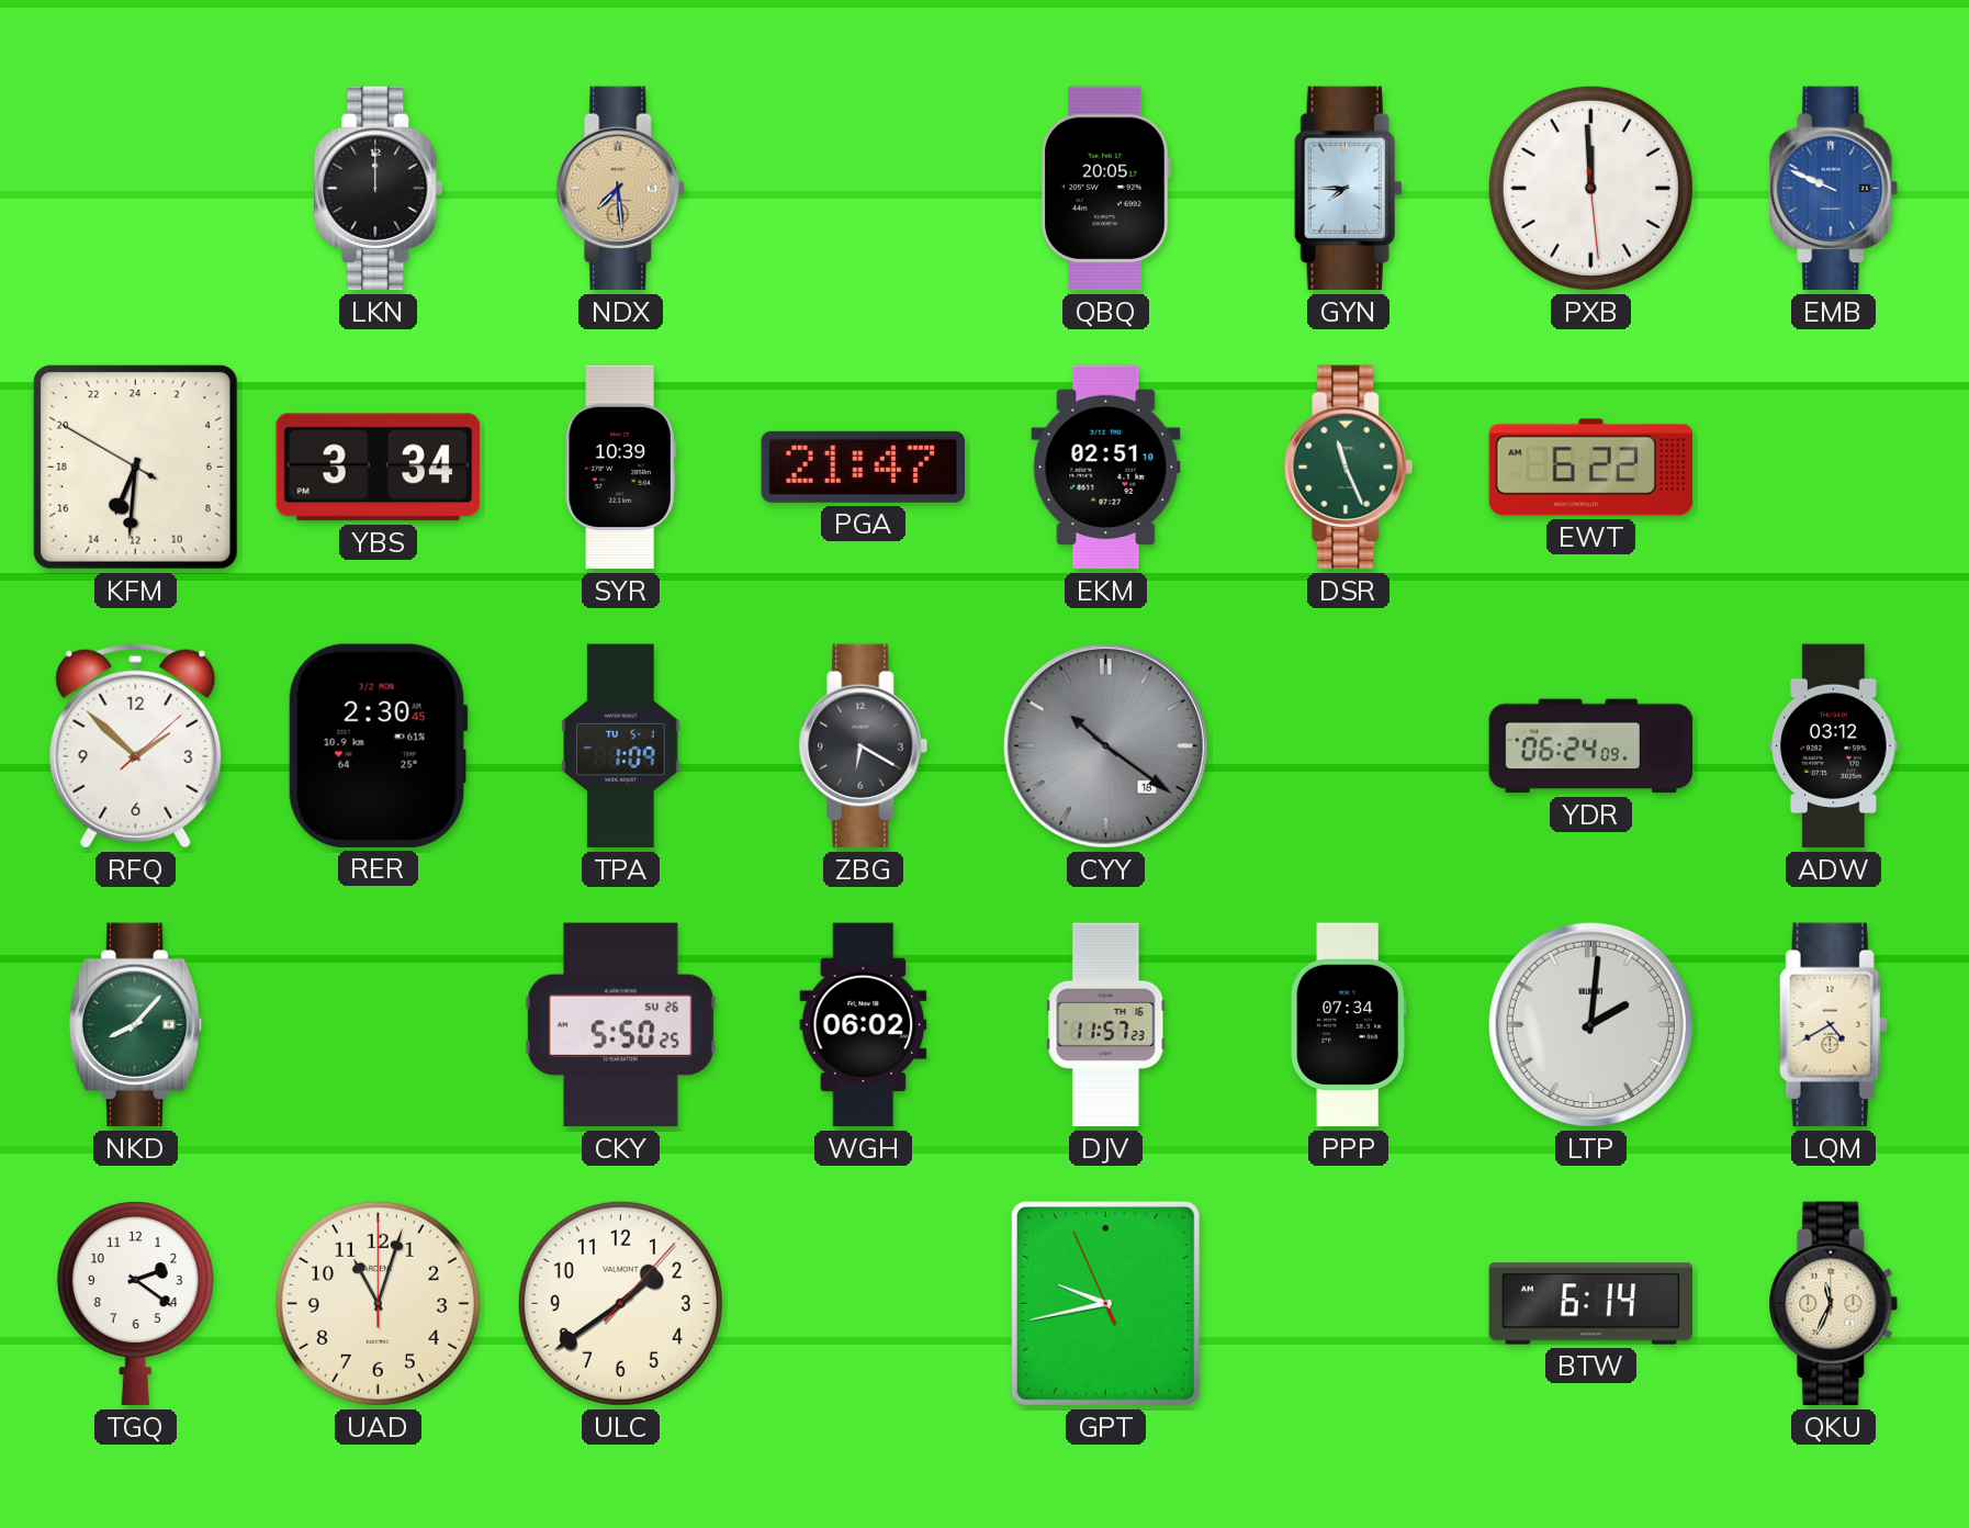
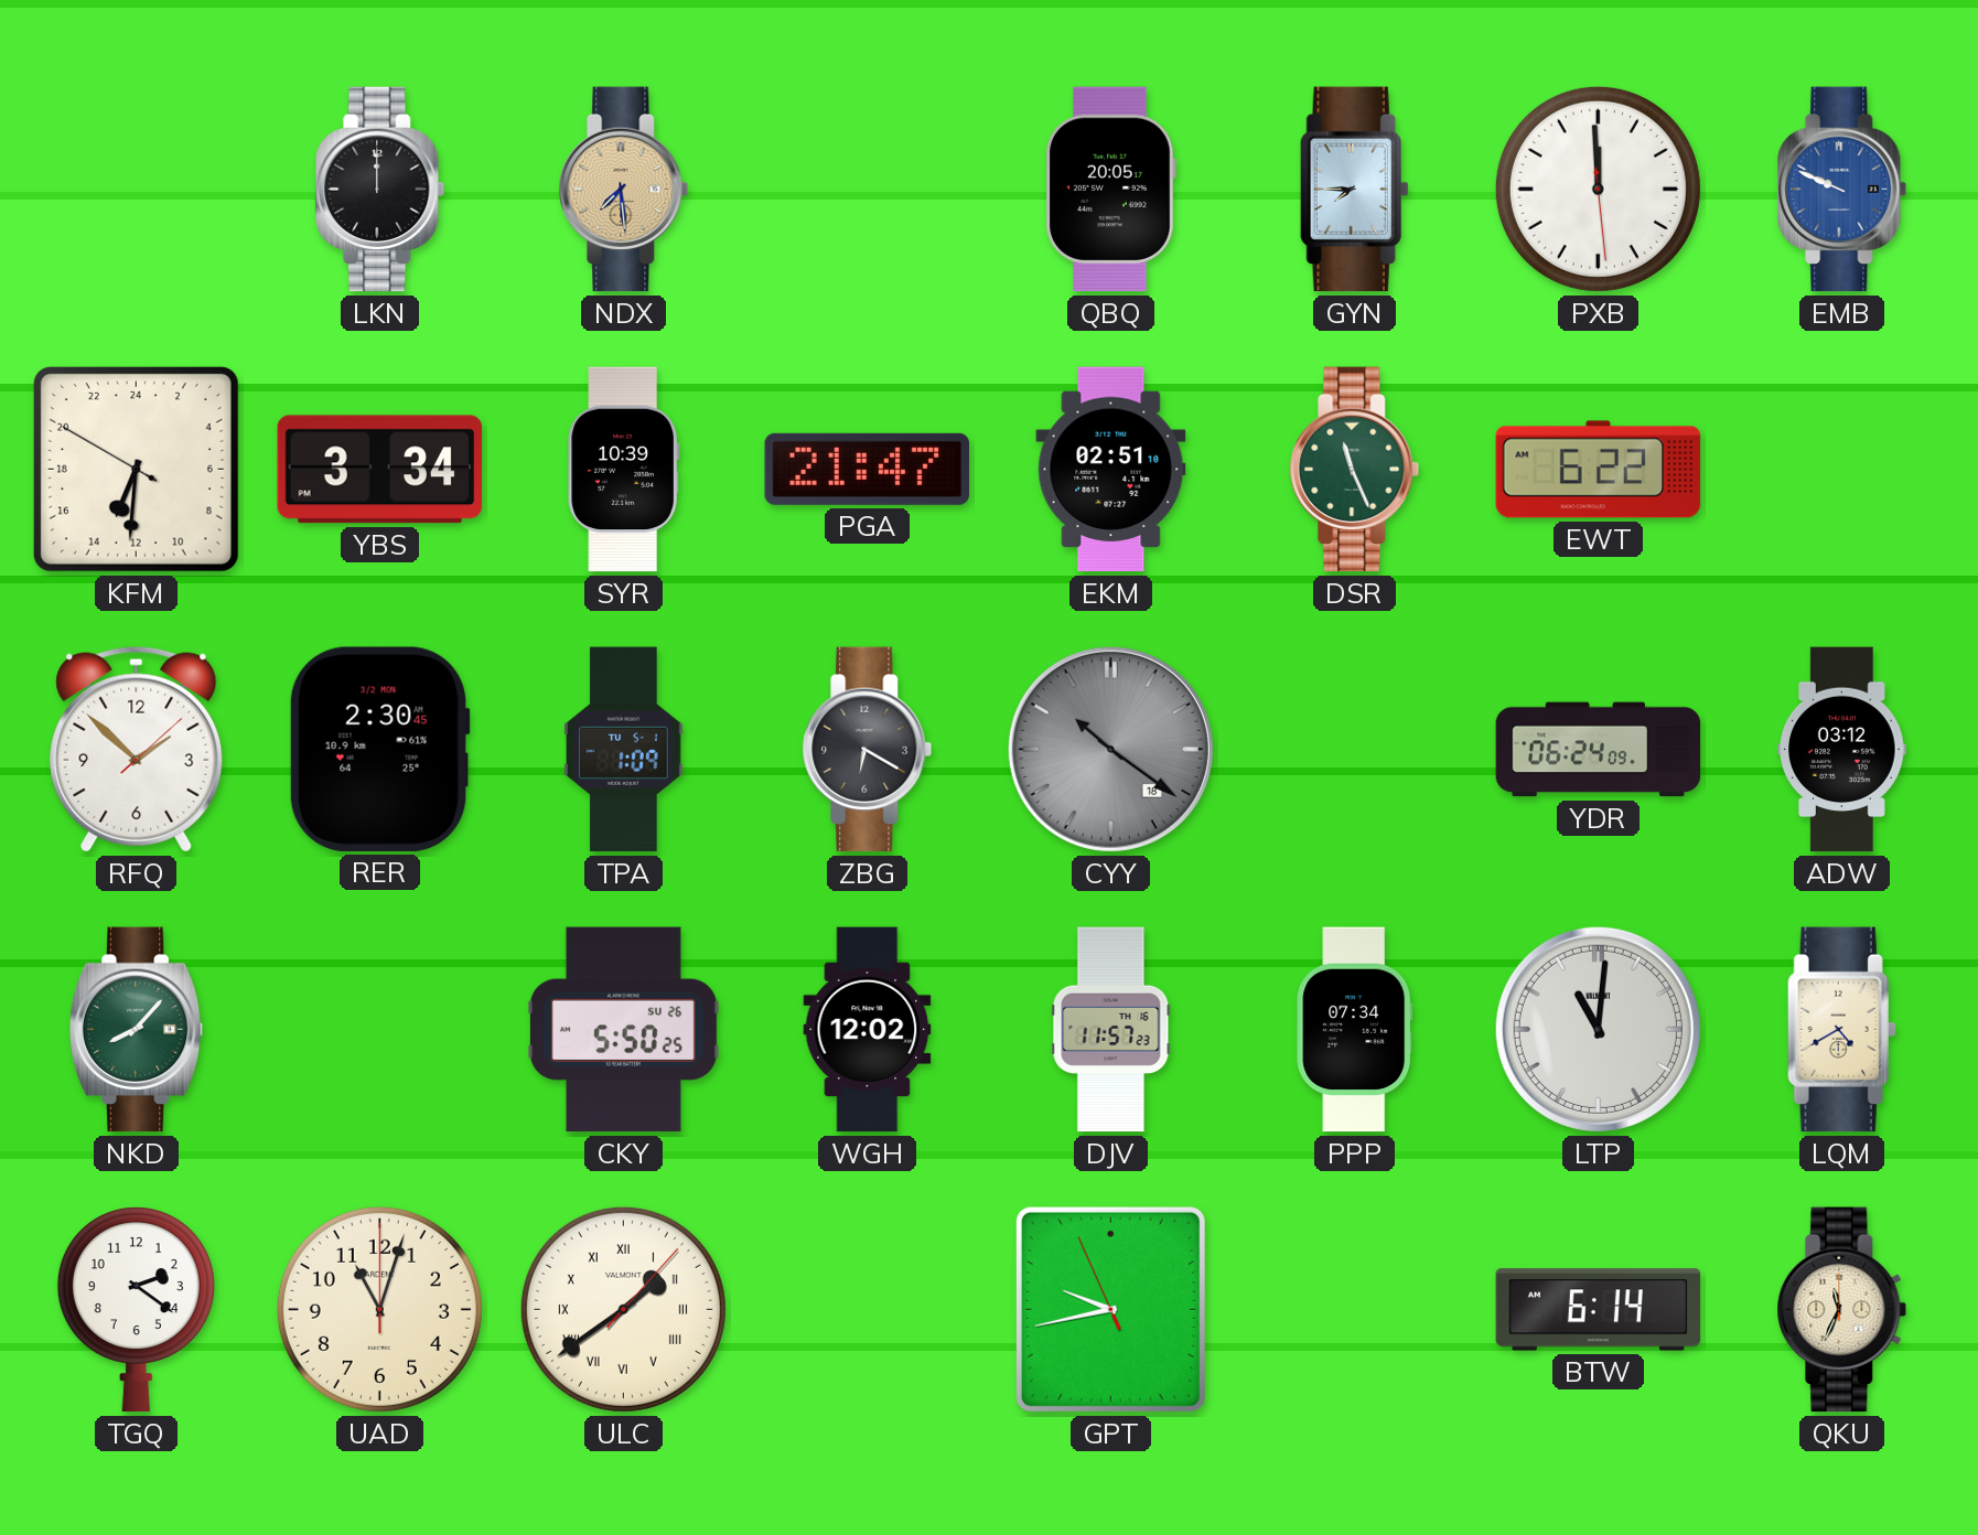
WGH: 06:02 -> 12:02 (868, 1030)
LTP: 2:01 -> 11:01 (1598, 1029)
ULC numerals: Arabic -> Roman (623, 1309)
